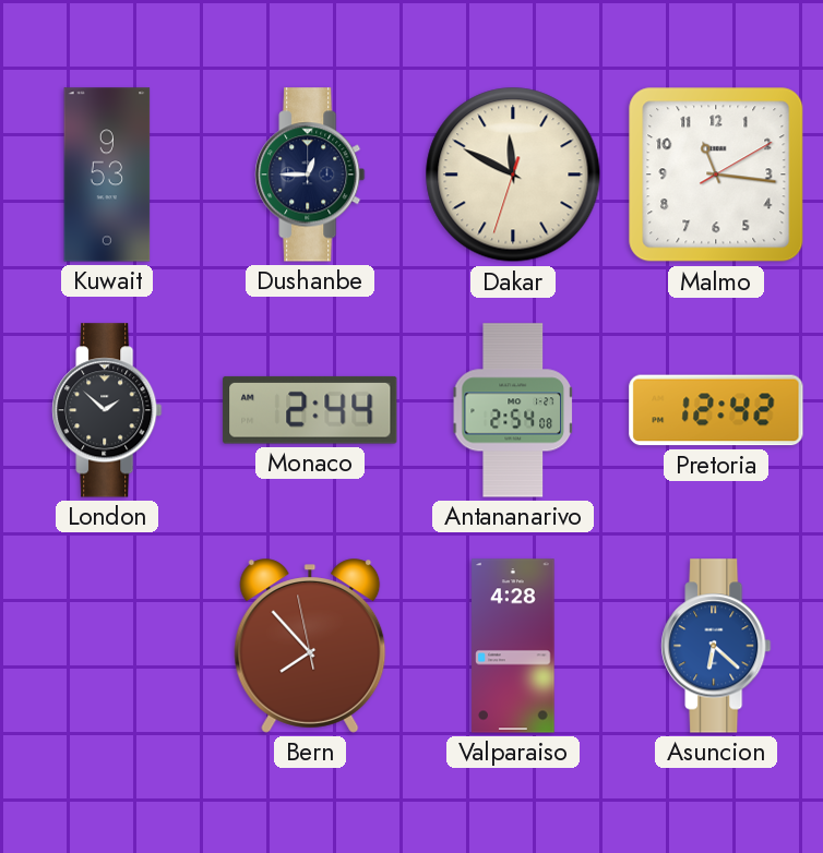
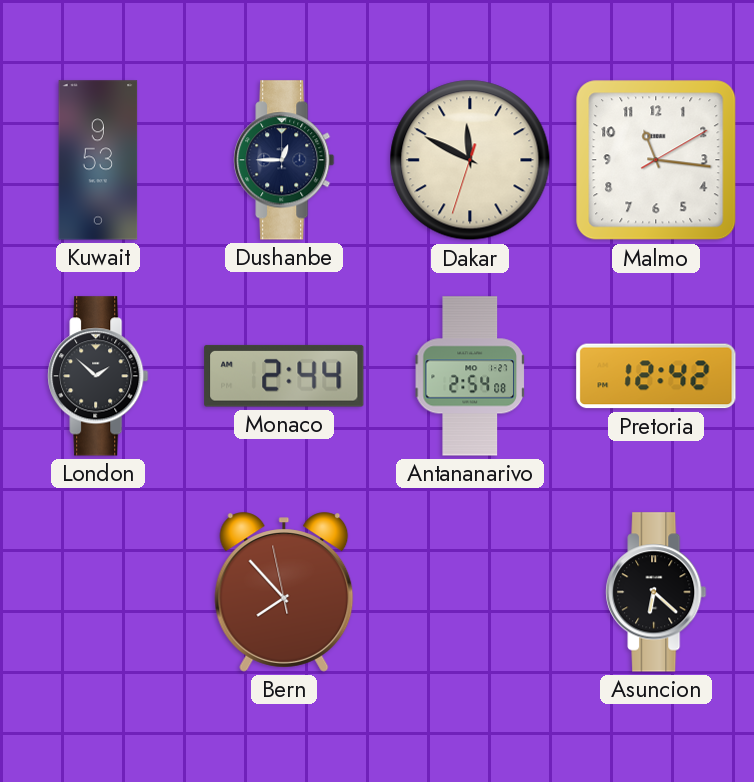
Valparaiso: 4:28 -> none (513, 646)
Asuncion dial: blue -> black (656, 592)
